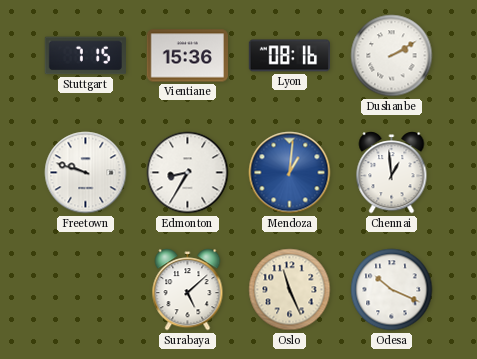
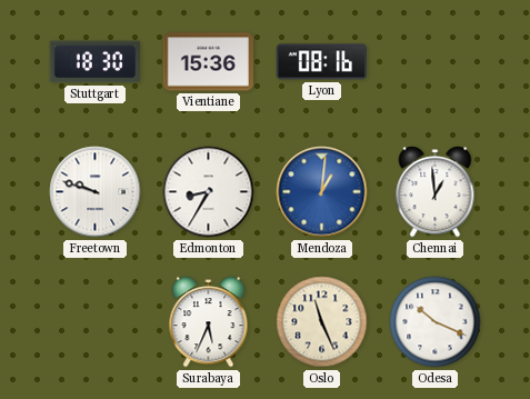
Stuttgart: 7:15 -> 18:30 (94, 62)
Dushanbe: 2:10 -> none (392, 56)
Surabaya: 5:08 -> 5:34 (209, 322)
